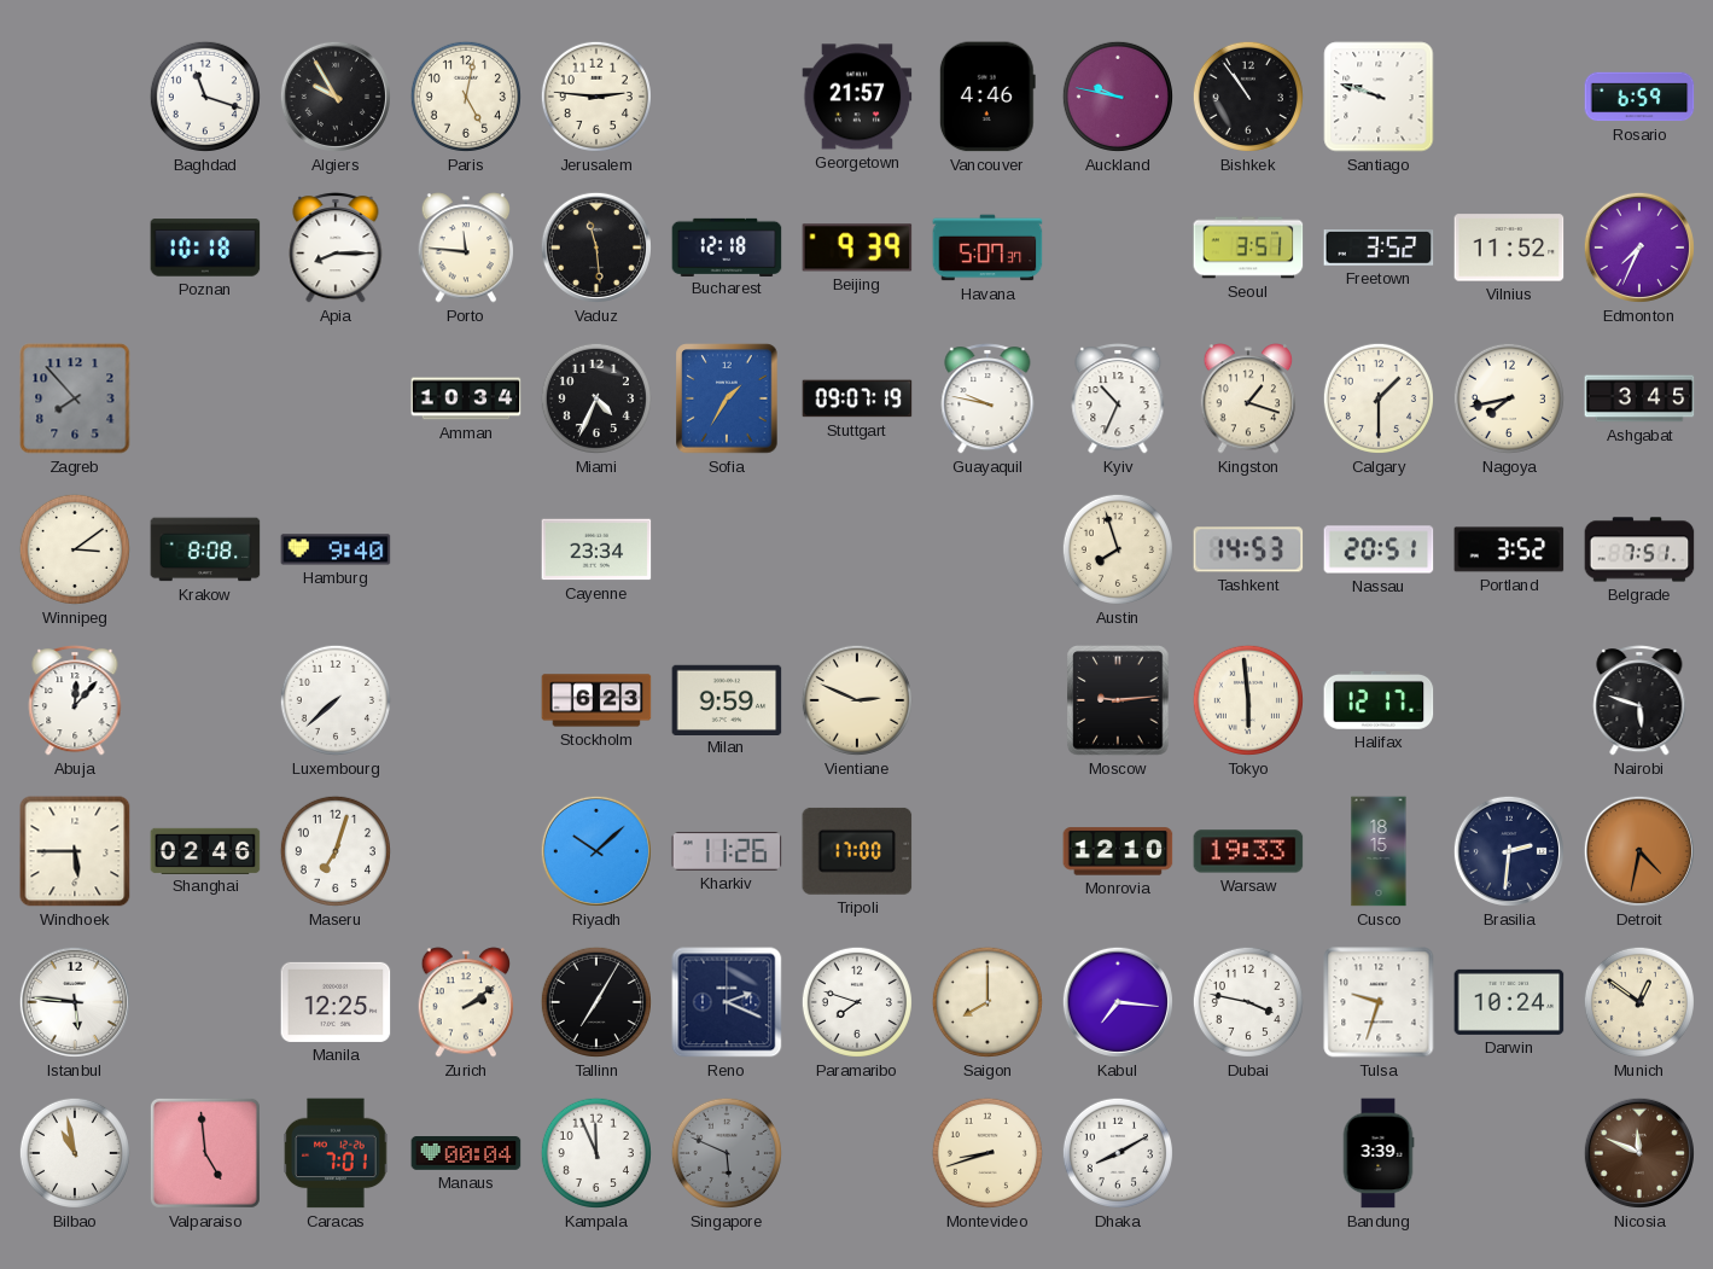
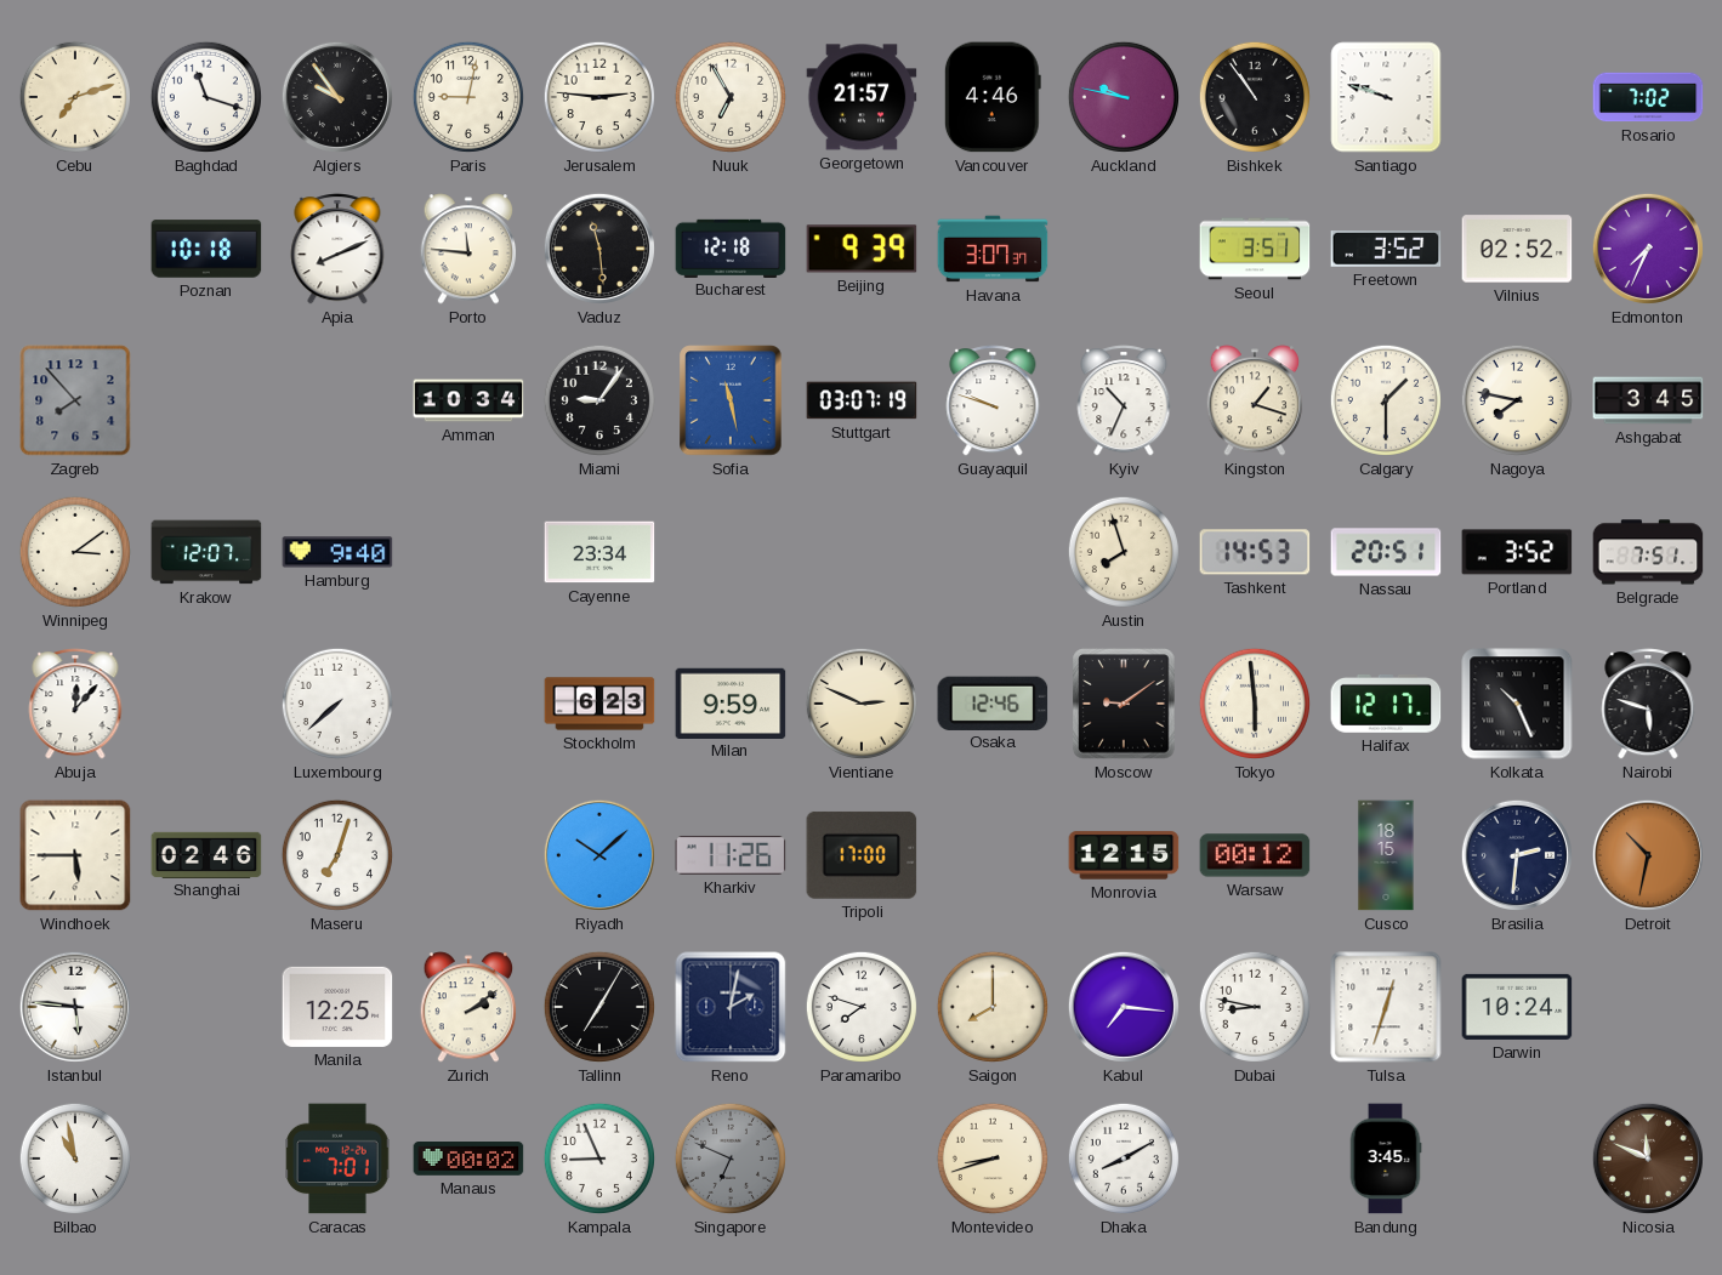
Cebu: none -> 7:12 (75, 97)
Algiers: 9:55 -> 9:54 (337, 97)
Paris: 5:02 -> 9:02 (468, 97)
Nuuk: none -> 6:55 (731, 97)
Rosario: 6:59 -> 7:02 (1648, 97)
Apia: 8:15 -> 8:11 (337, 249)
Havana: 5:07 -> 3:07 (993, 249)
Vilnius: 11:52 -> 02:52 (1517, 249)
Miami: 4:34 -> 9:06 (599, 400)
Sofia: 1:35 -> 11:28 (731, 400)
Stuttgart: 09:07 -> 03:07 (862, 400)
Guayaquil: 9:47 -> 9:48 (993, 400)
Nagoya: 7:43 -> 7:47 (1517, 400)
Krakow: 8:08 -> 12:07 (206, 552)
Osaka: none -> 12:46 (993, 702)
Moscow: 9:14 -> 9:09 (1124, 704)
Kolkata: none -> 10:26 (1517, 704)
Monrovia: 12:10 -> 12:15 (1124, 855)
Warsaw: 19:33 -> 00:12 (1255, 855)
Detroit: 4:32 -> 10:32 (1648, 855)
Reno: 2:19 -> 2:02 (731, 1007)
Dubai: 3:47 -> 8:47 (1255, 1007)
Tulsa: 9:33 -> 12:33 (1386, 1007)
Munich: 12:51 -> none (1639, 1002)
Valparaiso: 4:59 -> none (205, 1153)
Manaus: 00:04 -> 00:02 (468, 1160)
Kampala: 11:56 -> 8:56 (599, 1159)
Singapore: 5:49 -> 6:49 (731, 1159)
Bandung: 3:39 -> 3:45 (1386, 1159)
